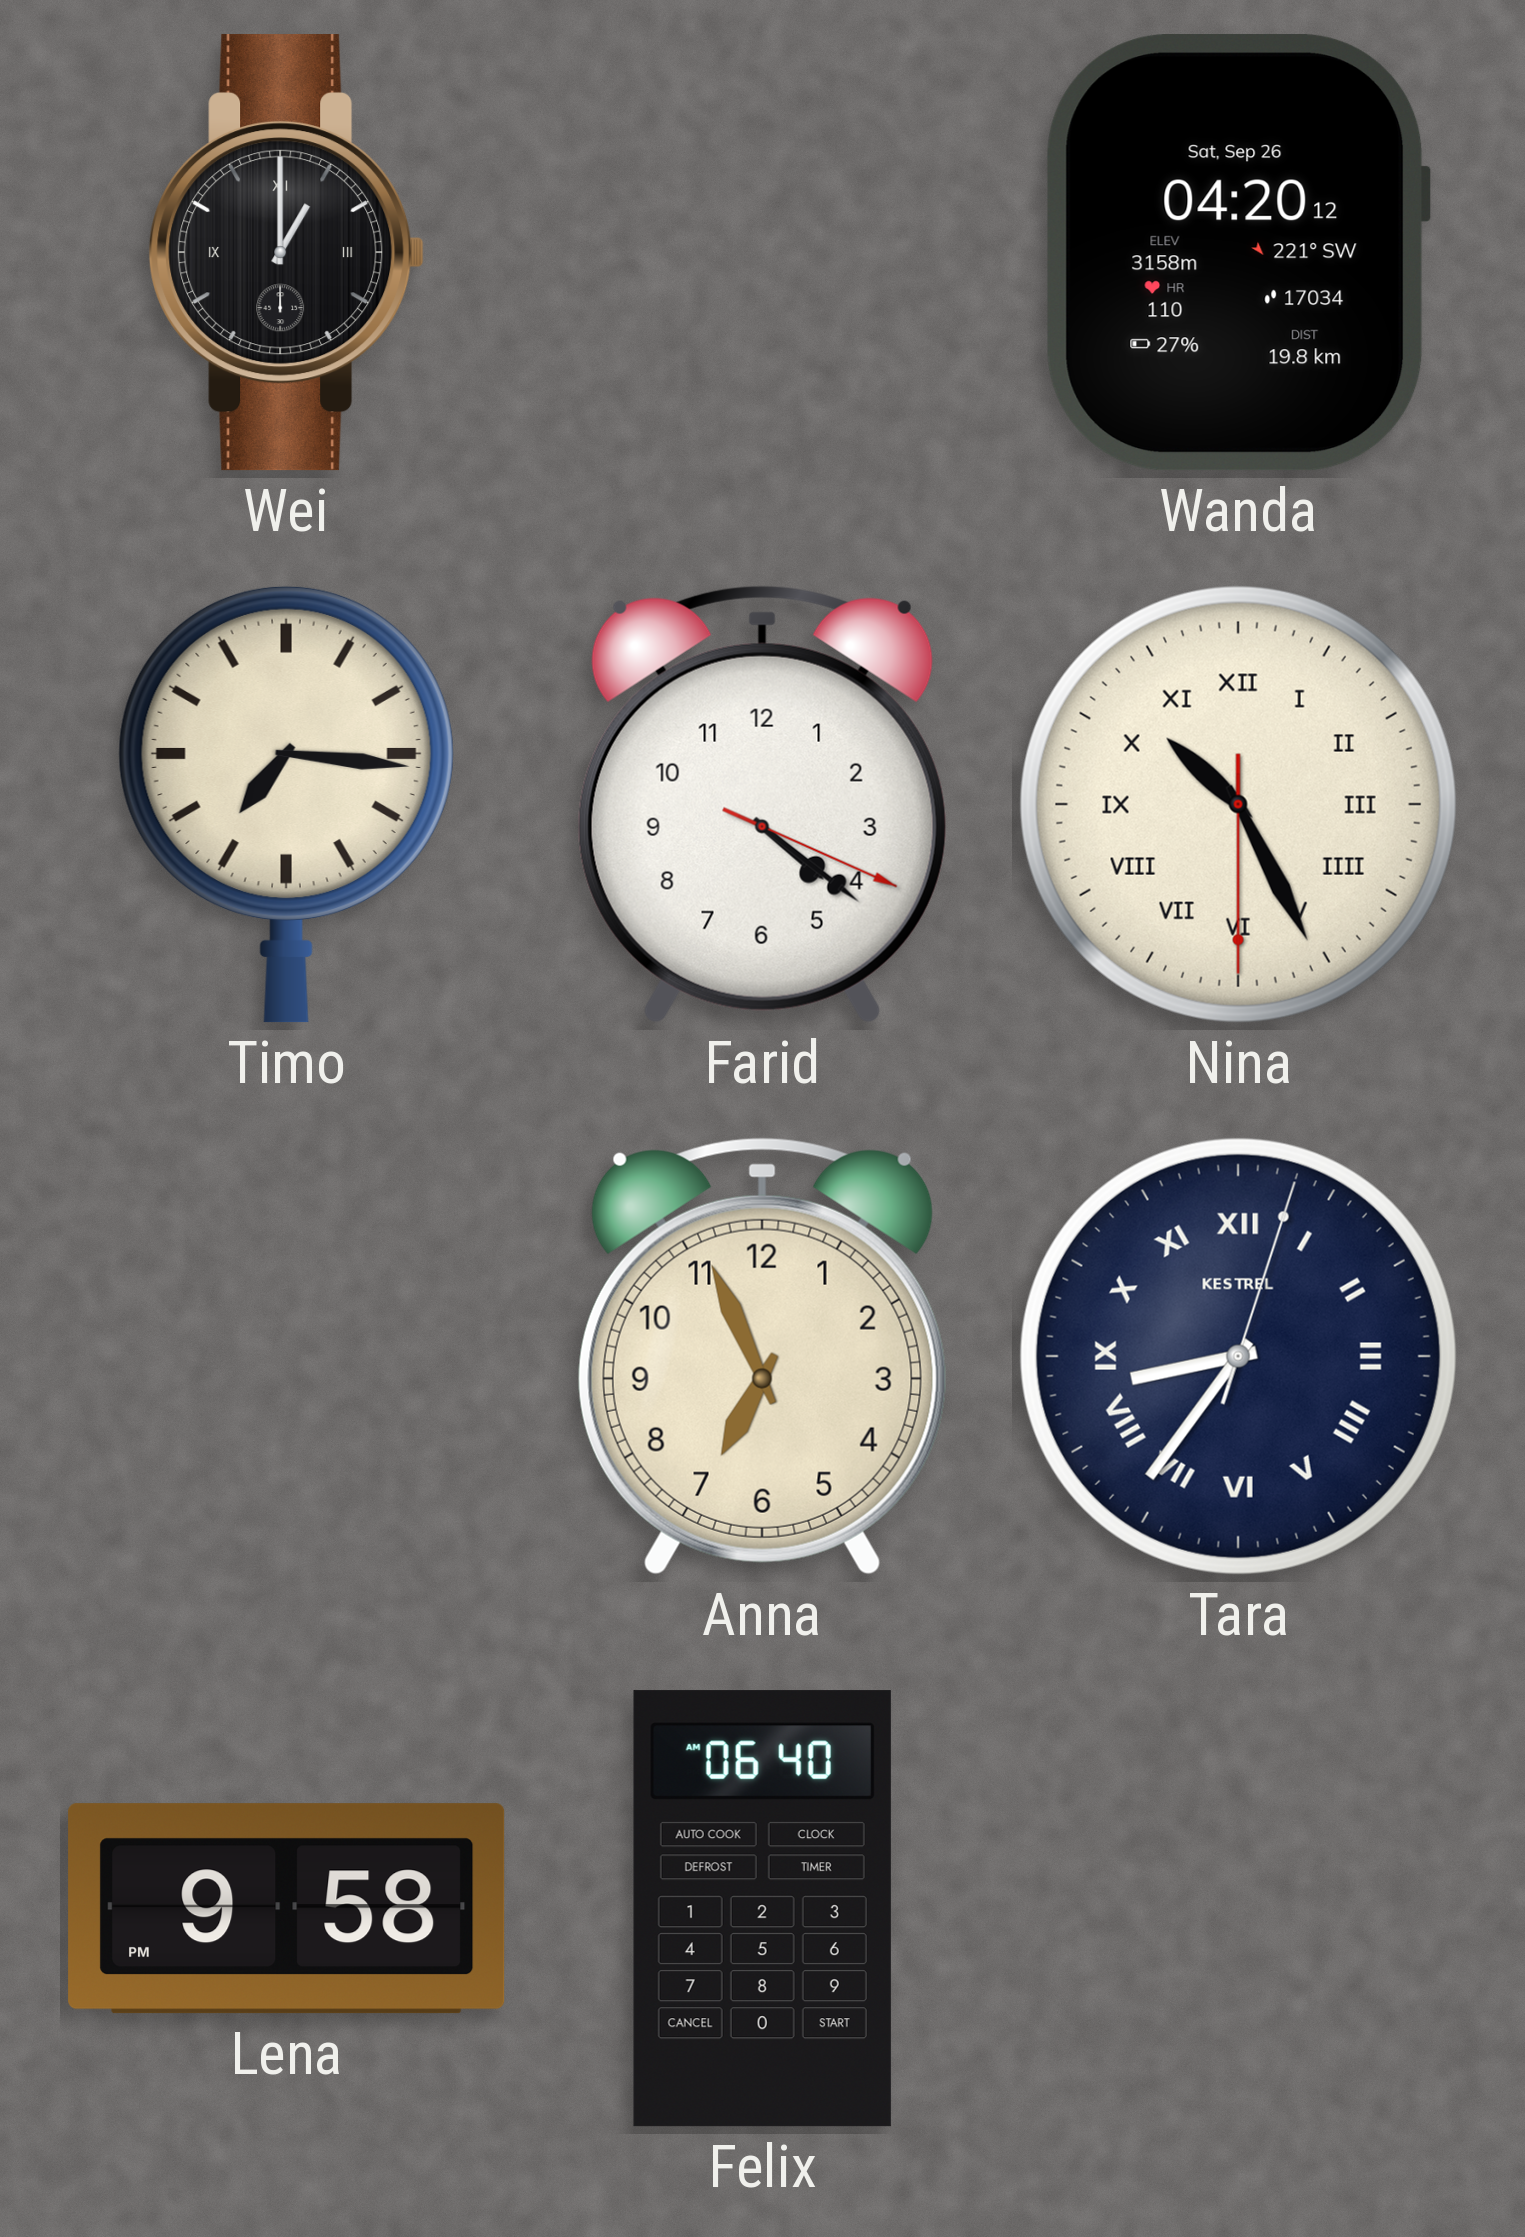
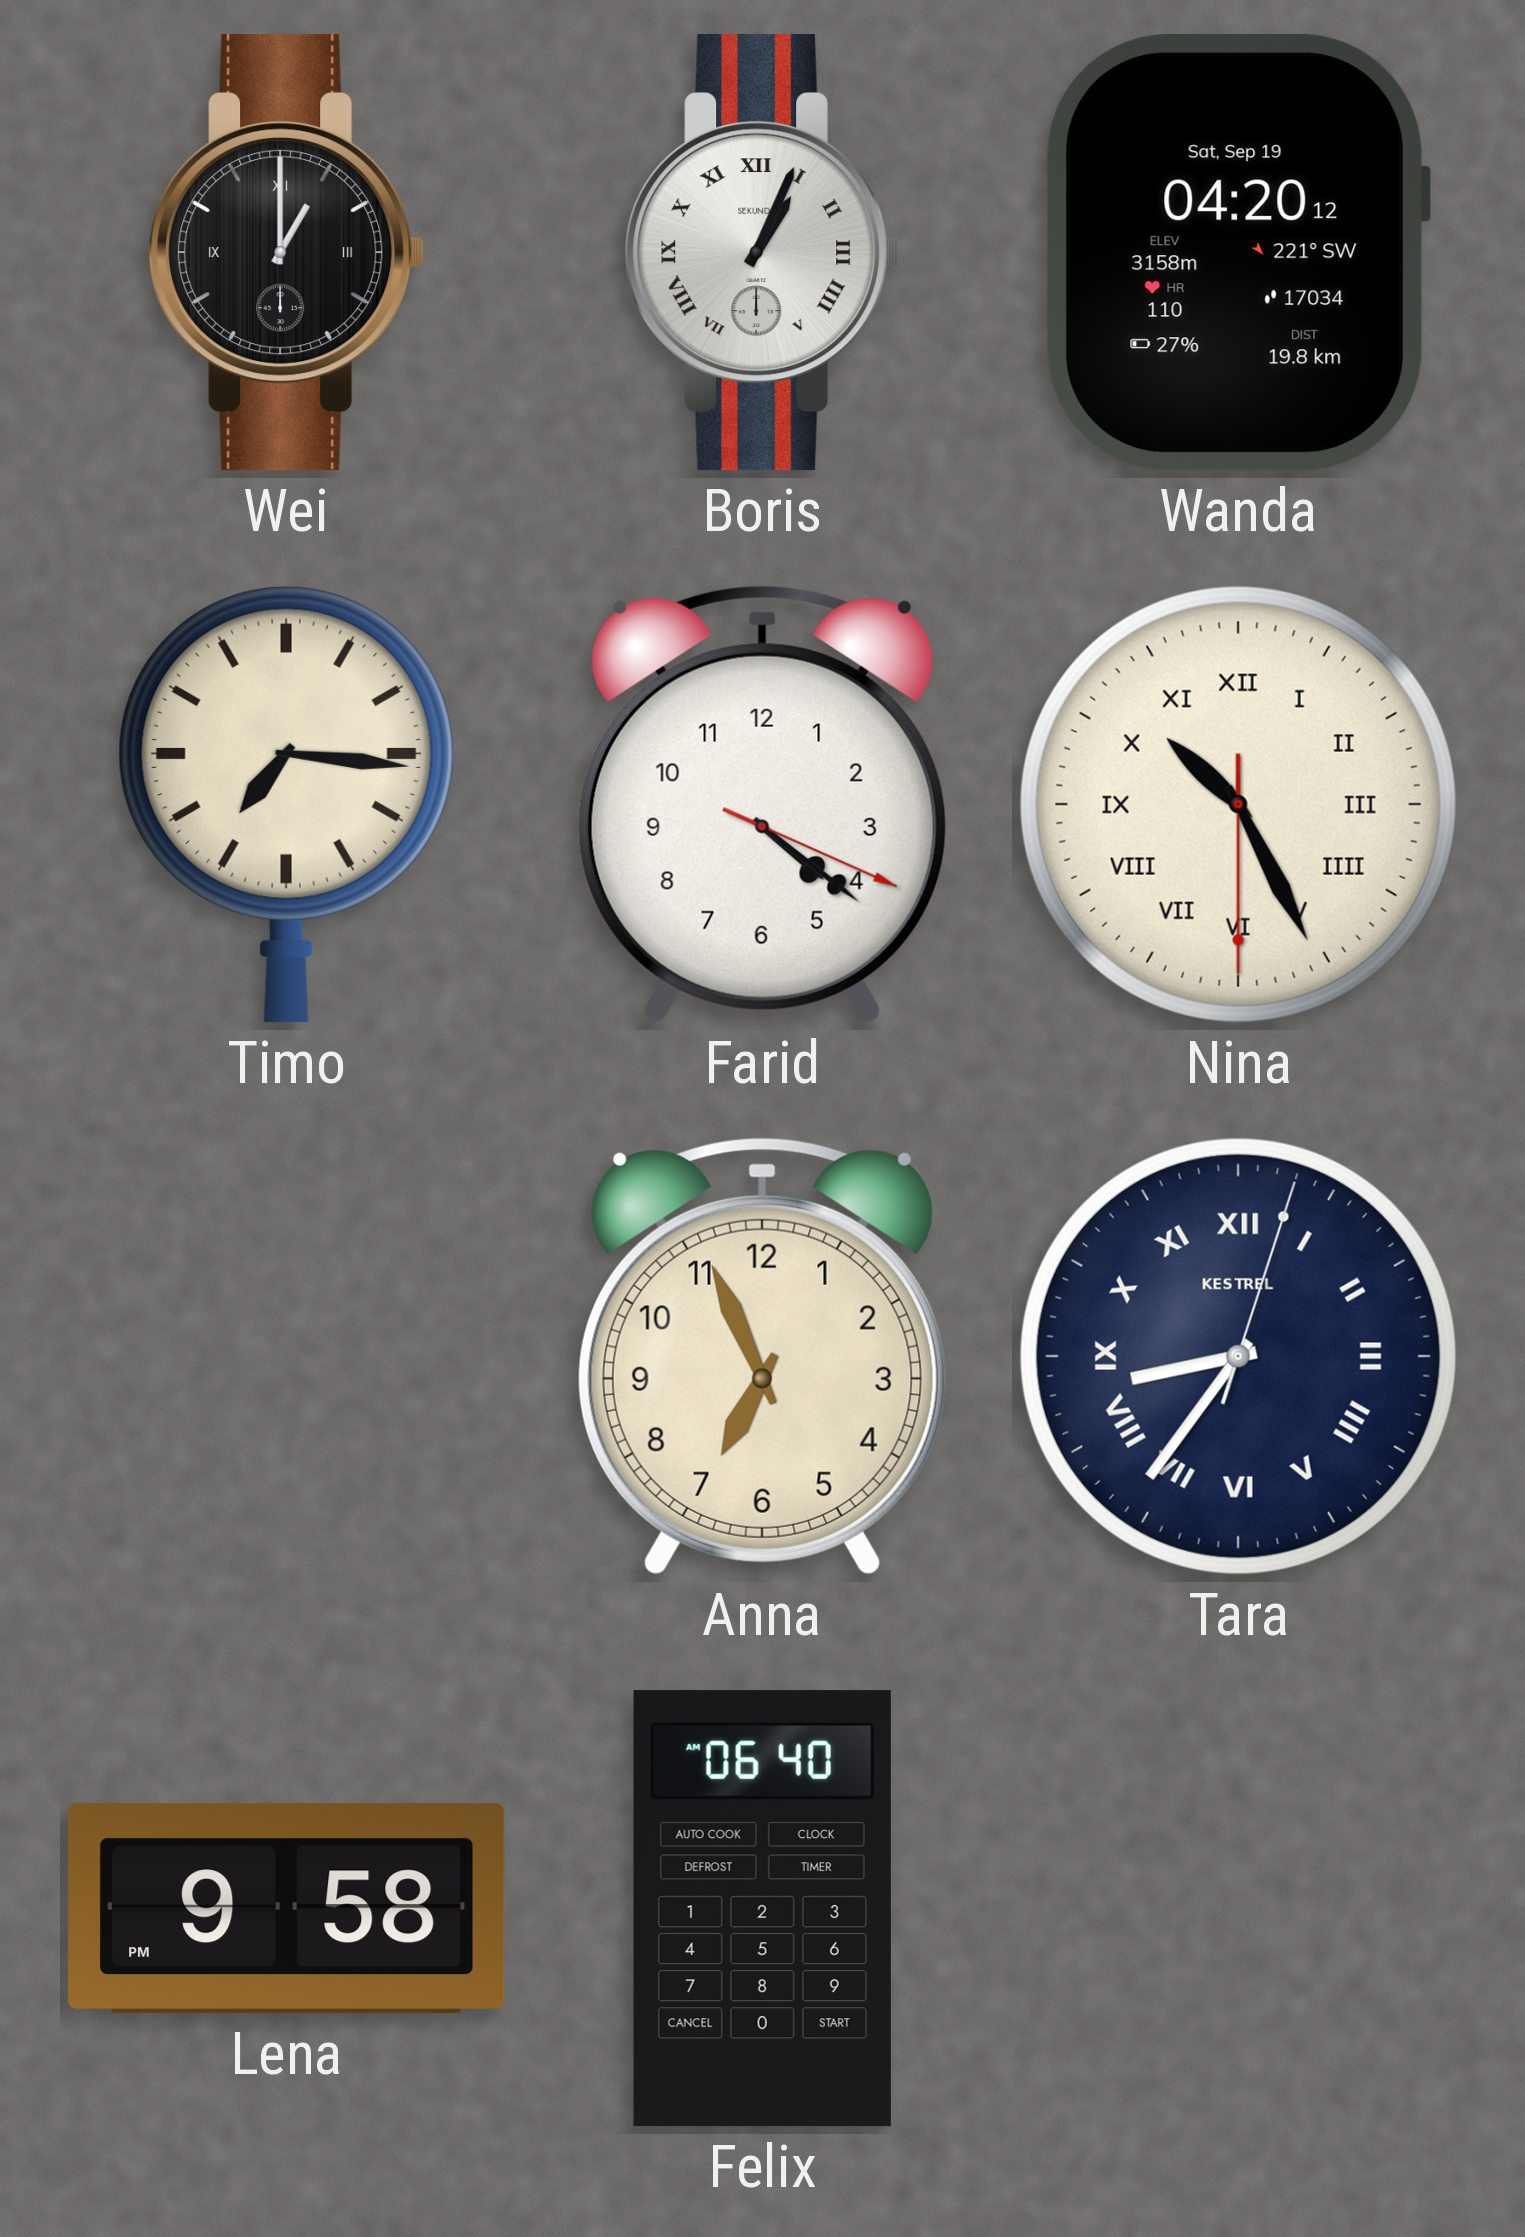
Boris: none -> 1:04 (763, 253)
Wanda date: Sat, Sep 26 -> Sat, Sep 19 (1238, 253)
